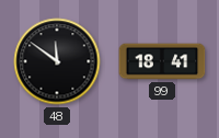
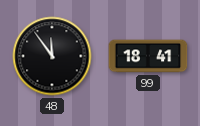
48: 11:51 -> 11:54 (52, 56)
